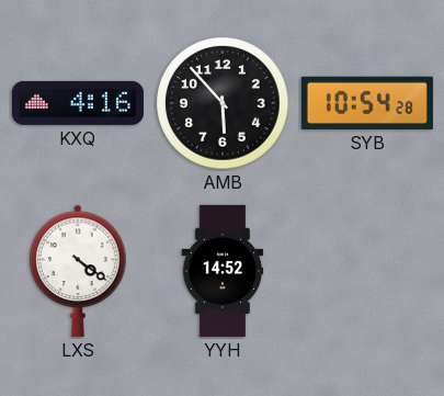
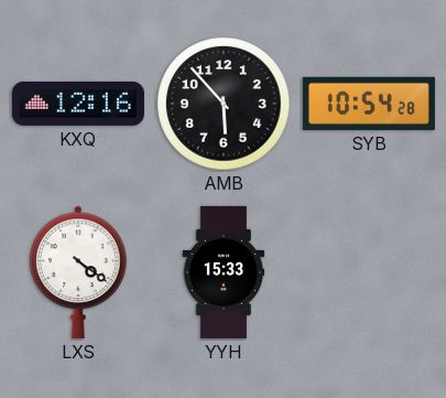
KXQ: 4:16 -> 12:16 (78, 104)
YYH: 14:52 -> 15:33 (224, 272)
